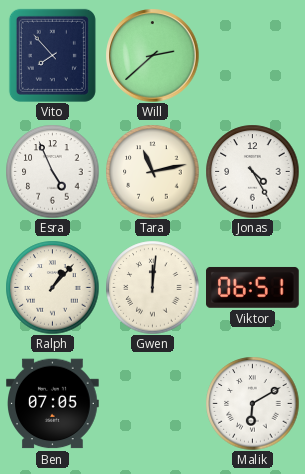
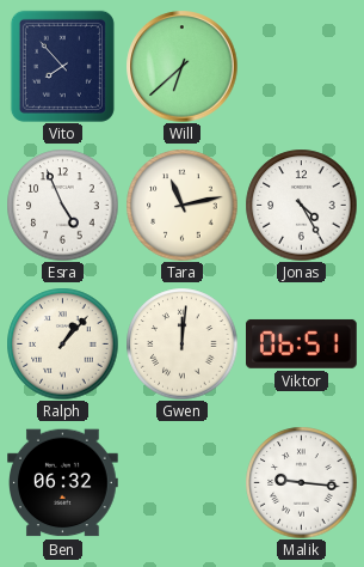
Will: 2:38 -> 6:38 (181, 66)
Ben: 07:05 -> 06:32 (63, 483)
Malik: 6:10 -> 9:16 (301, 482)
